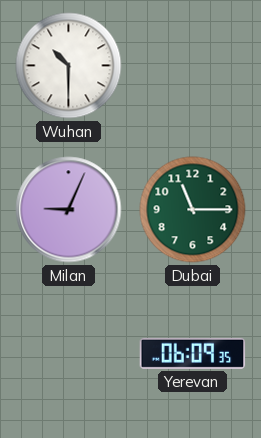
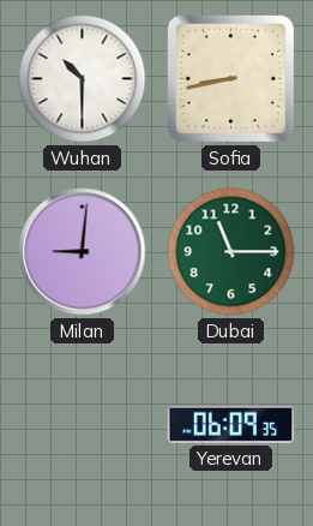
Sofia: none -> 8:43 (230, 78)
Milan: 9:04 -> 9:01 (83, 252)
